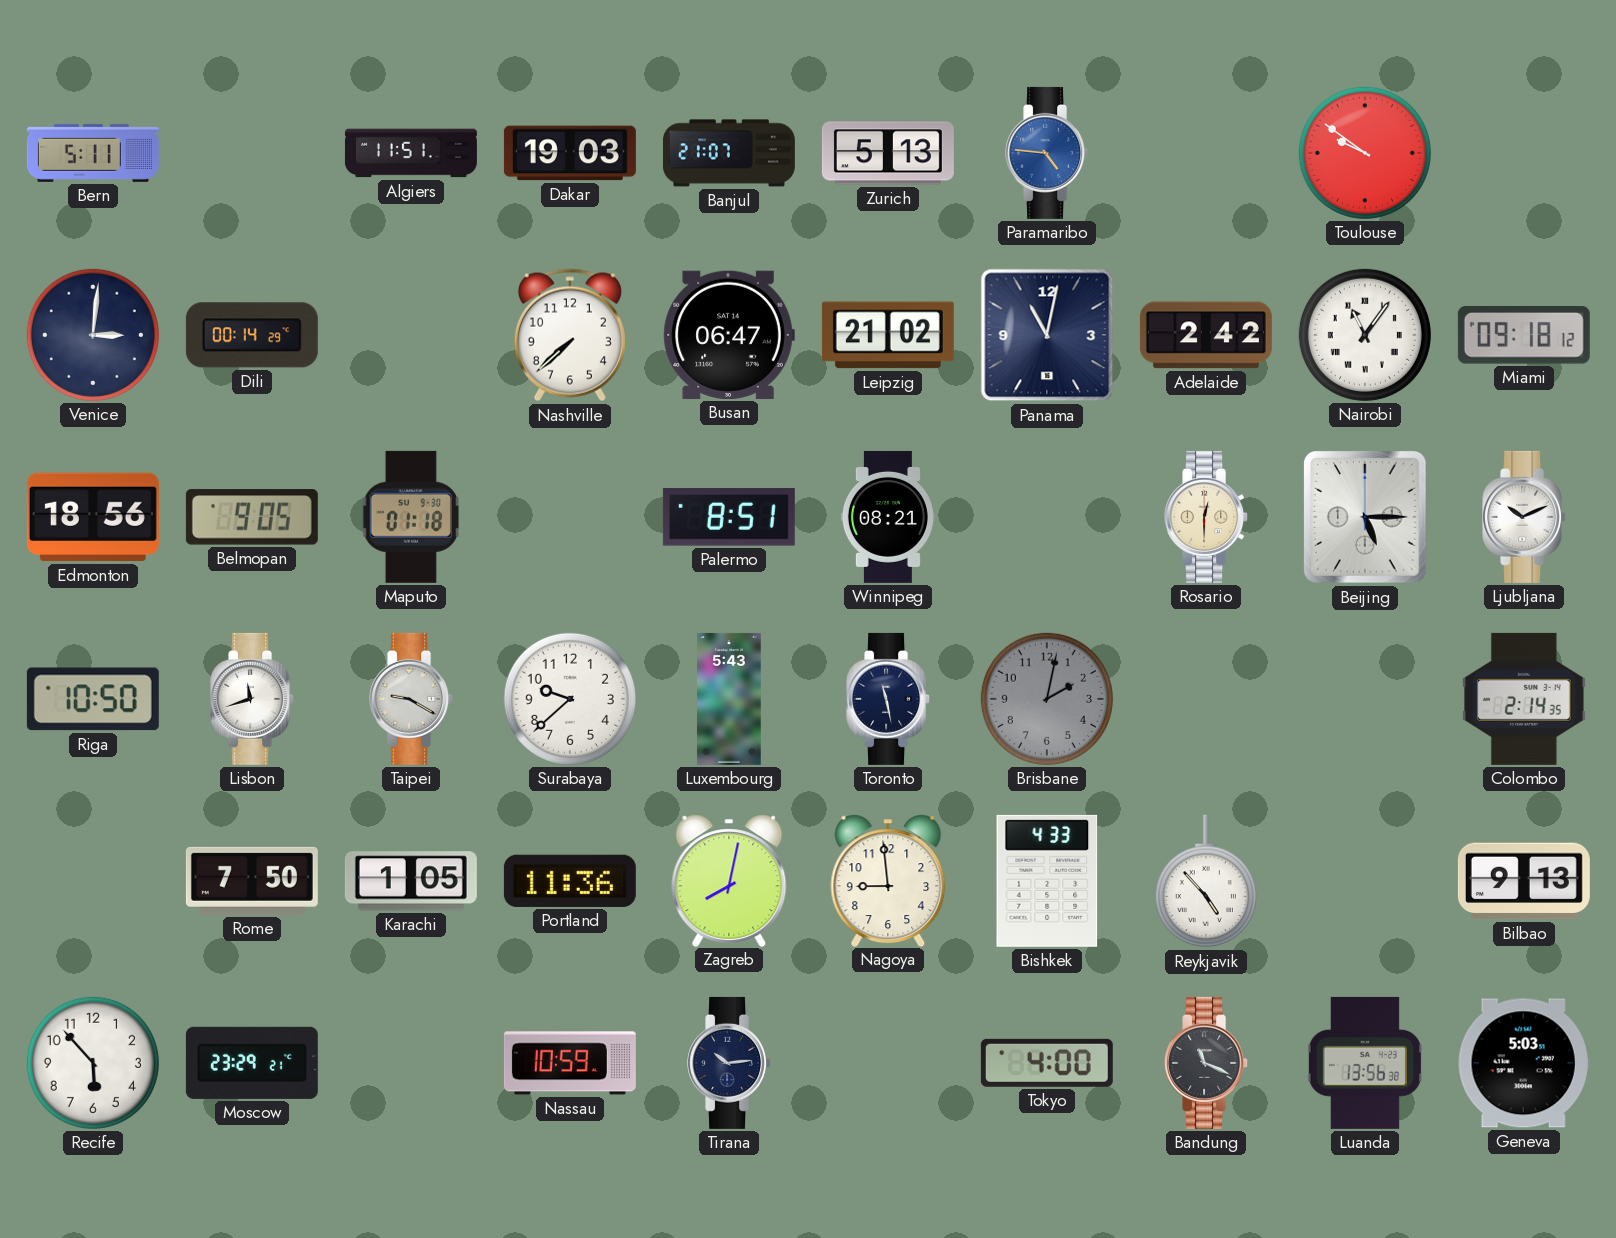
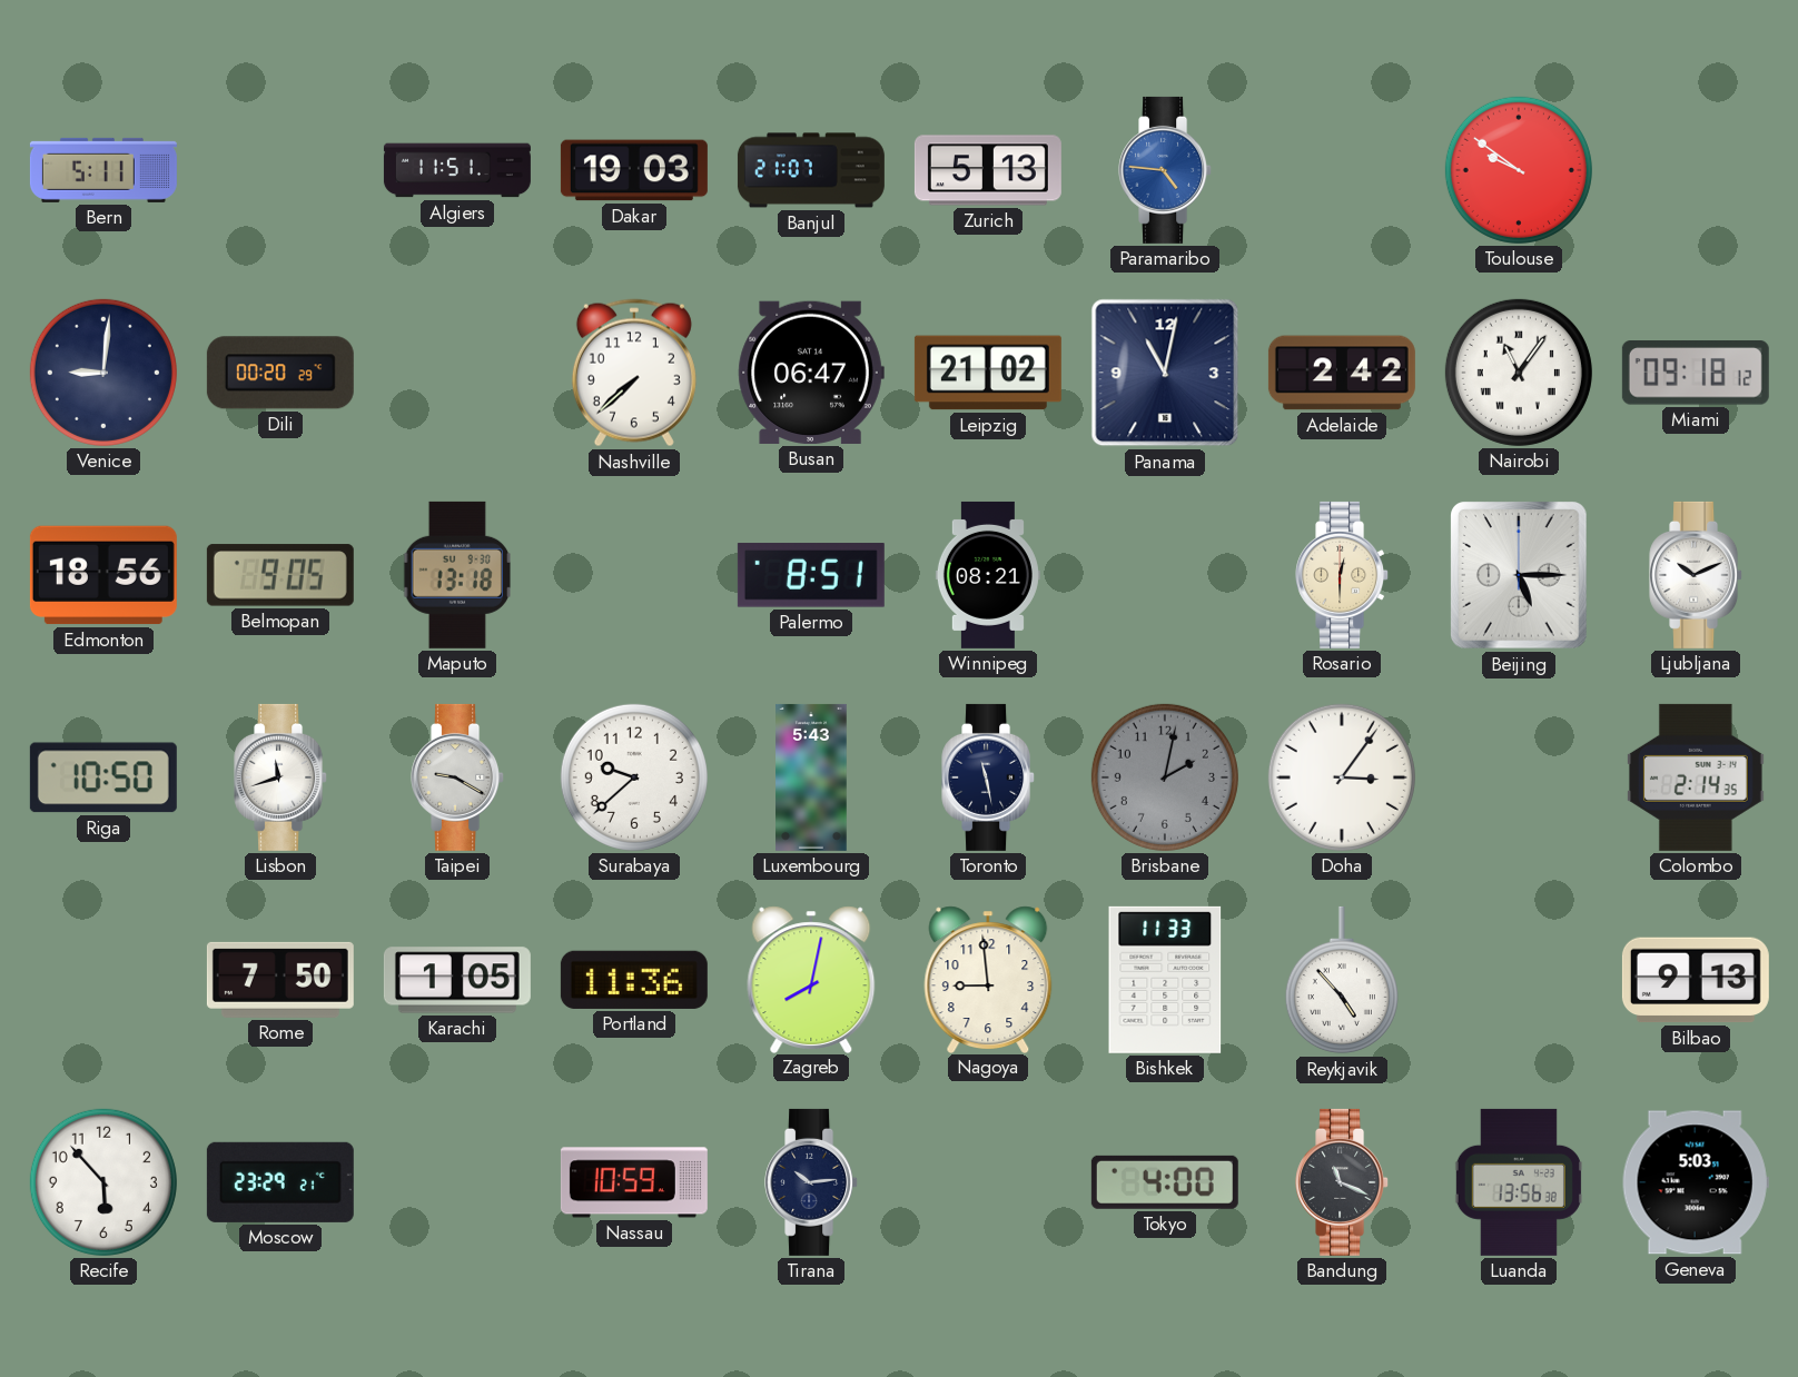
Venice: 3:01 -> 9:01 (103, 373)
Dili: 00:14 -> 00:20 (280, 373)
Maputo: 01:18 -> 13:18 (456, 575)
Doha: none -> 3:06 (1342, 777)
Bishkek: 4:33 -> 11:33 (1165, 980)
